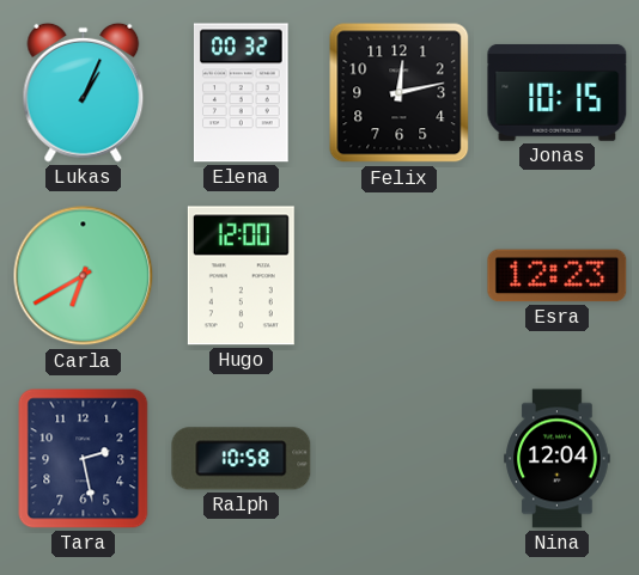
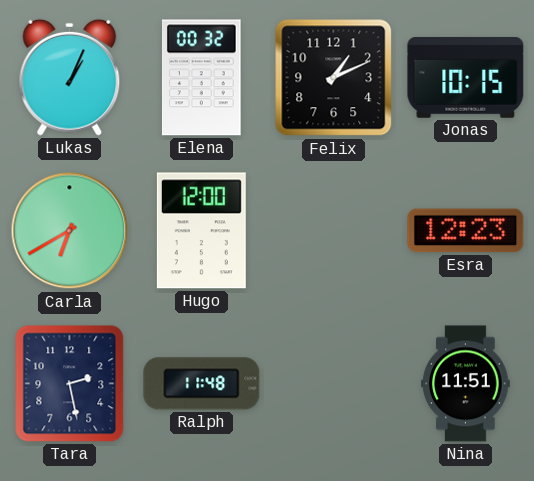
Felix: 12:13 -> 1:11 (334, 78)
Ralph: 10:58 -> 11:48 (202, 384)
Nina: 12:04 -> 11:51 (466, 384)
